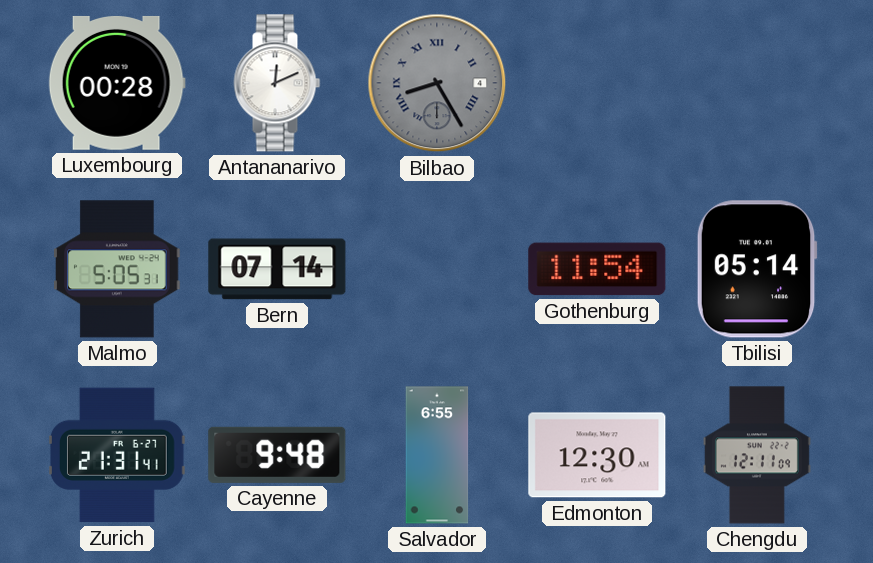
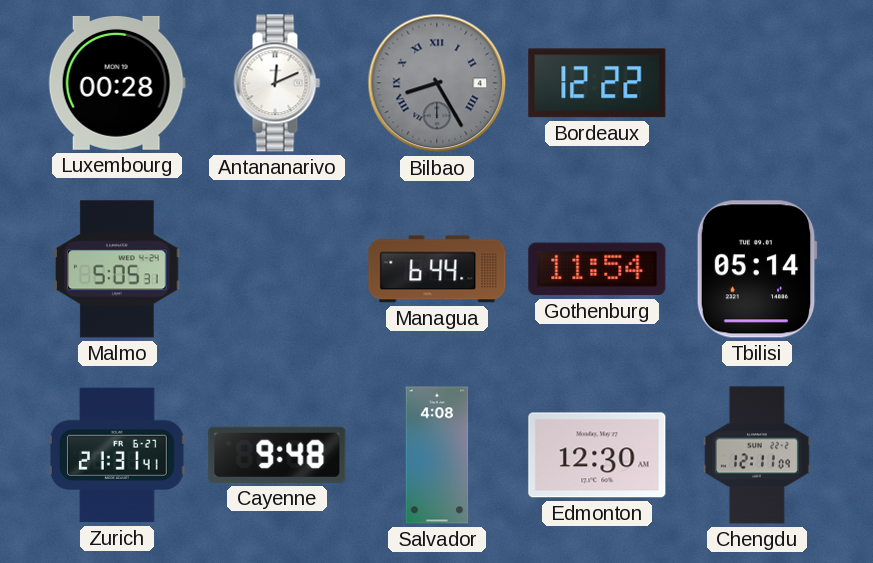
Bordeaux: none -> 12:22 (597, 83)
Bern: 07:14 -> none (277, 269)
Managua: none -> 6:44 (437, 269)
Salvador: 6:55 -> 4:08 (437, 455)
